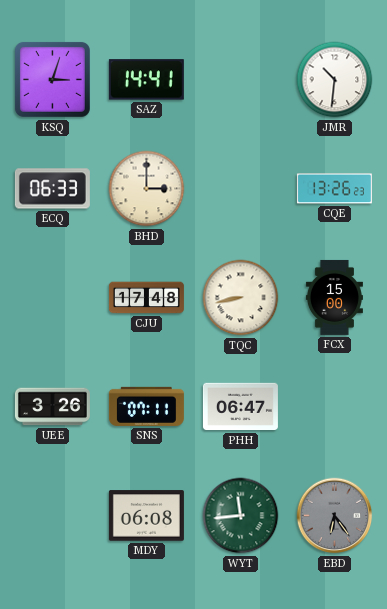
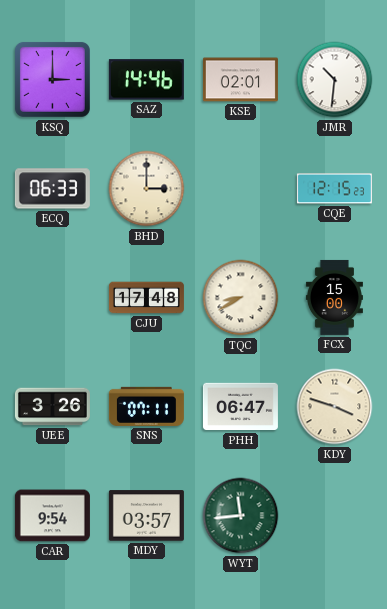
KSQ: 3:03 -> 3:00 (52, 79)
SAZ: 14:41 -> 14:46 (146, 80)
KSE: none -> 02:01 (240, 80)
CQE: 13:26 -> 12:15 (334, 189)
TQC: 8:43 -> 8:40 (241, 298)
KDY: none -> 3:48 (335, 407)
CAR: none -> 9:54 (52, 516)
MDY: 06:08 -> 03:57 (146, 516)
EBD: 6:24 -> none (335, 516)
